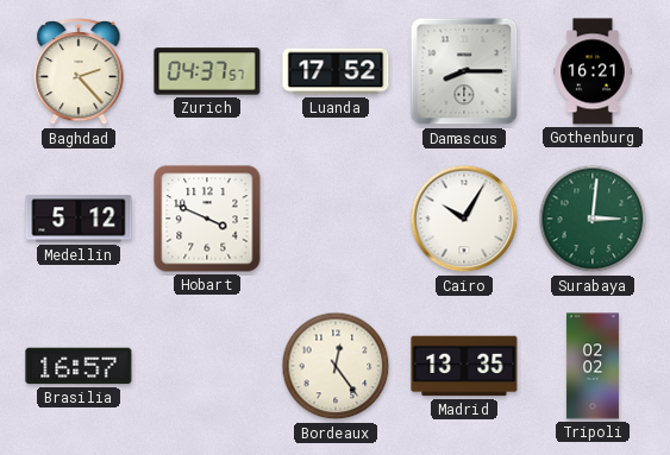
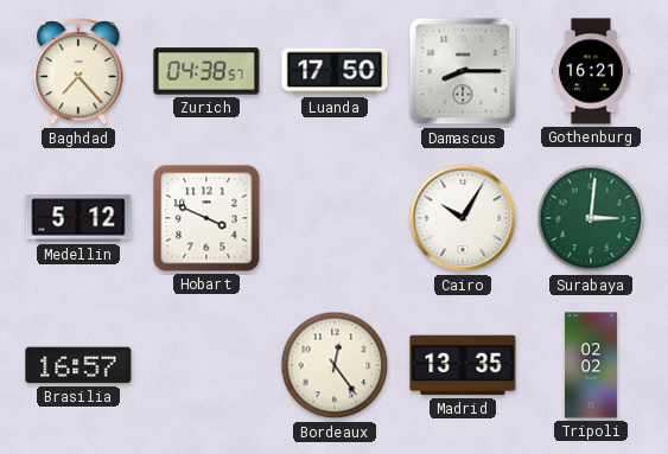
Baghdad: 2:23 -> 7:23 (78, 72)
Zurich: 04:37 -> 04:38 (206, 71)
Luanda: 17:52 -> 17:50 (335, 71)
